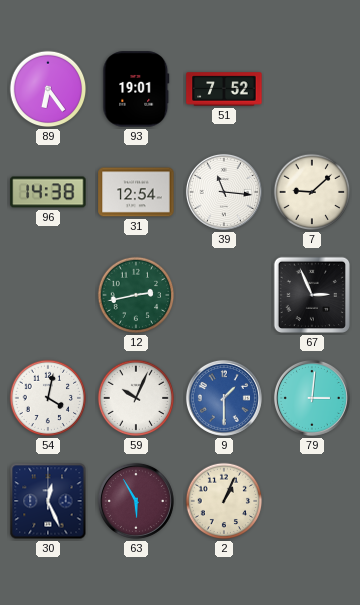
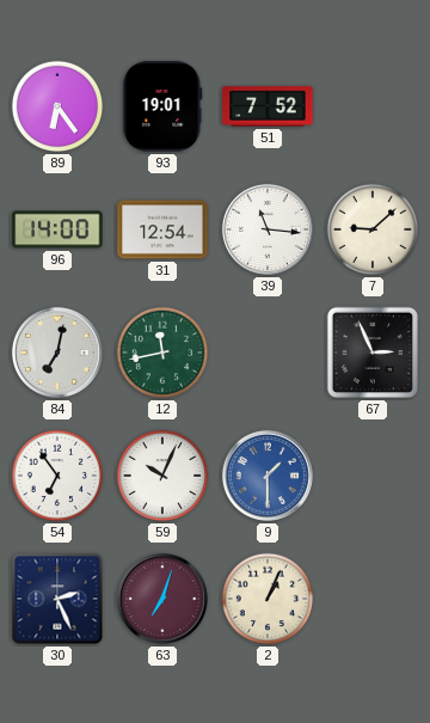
96: 14:38 -> 14:00 (57, 229)
84: none -> 7:02 (57, 353)
12: 2:43 -> 11:43 (162, 353)
54: 4:02 -> 6:54 (57, 476)
79: 3:01 -> none (312, 398)
30: 12:26 -> 2:26 (57, 599)
63: 5:55 -> 7:03 (162, 599)
